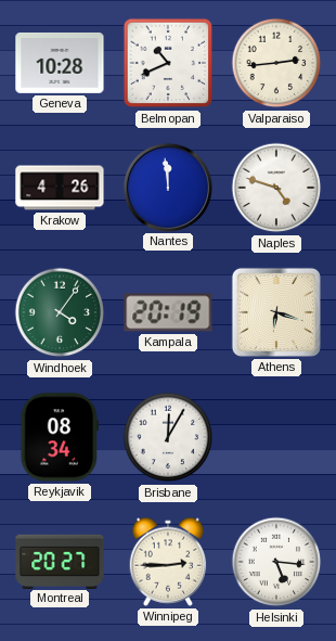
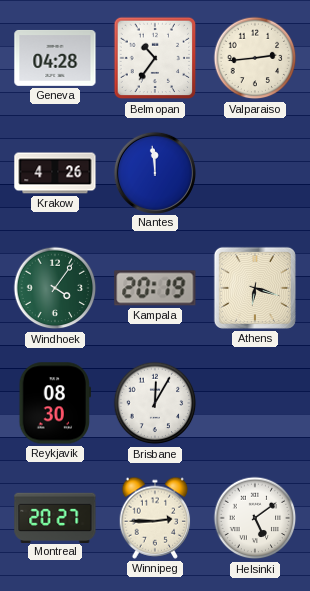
Geneva: 10:28 -> 04:28 (55, 58)
Belmopan: 10:41 -> 10:36 (155, 58)
Naples: 4:48 -> none (276, 188)
Reykjavik: 08:34 -> 08:30 (55, 403)
Helsinki: 5:16 -> 5:09 (255, 518)
